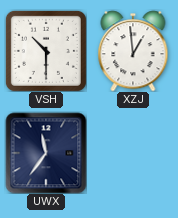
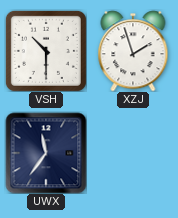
XZJ: 12:59 -> 1:57 (133, 51)
